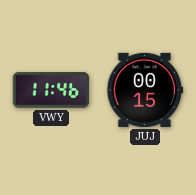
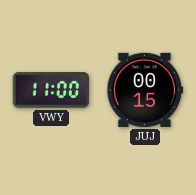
VWY: 11:46 -> 11:00 (51, 90)
